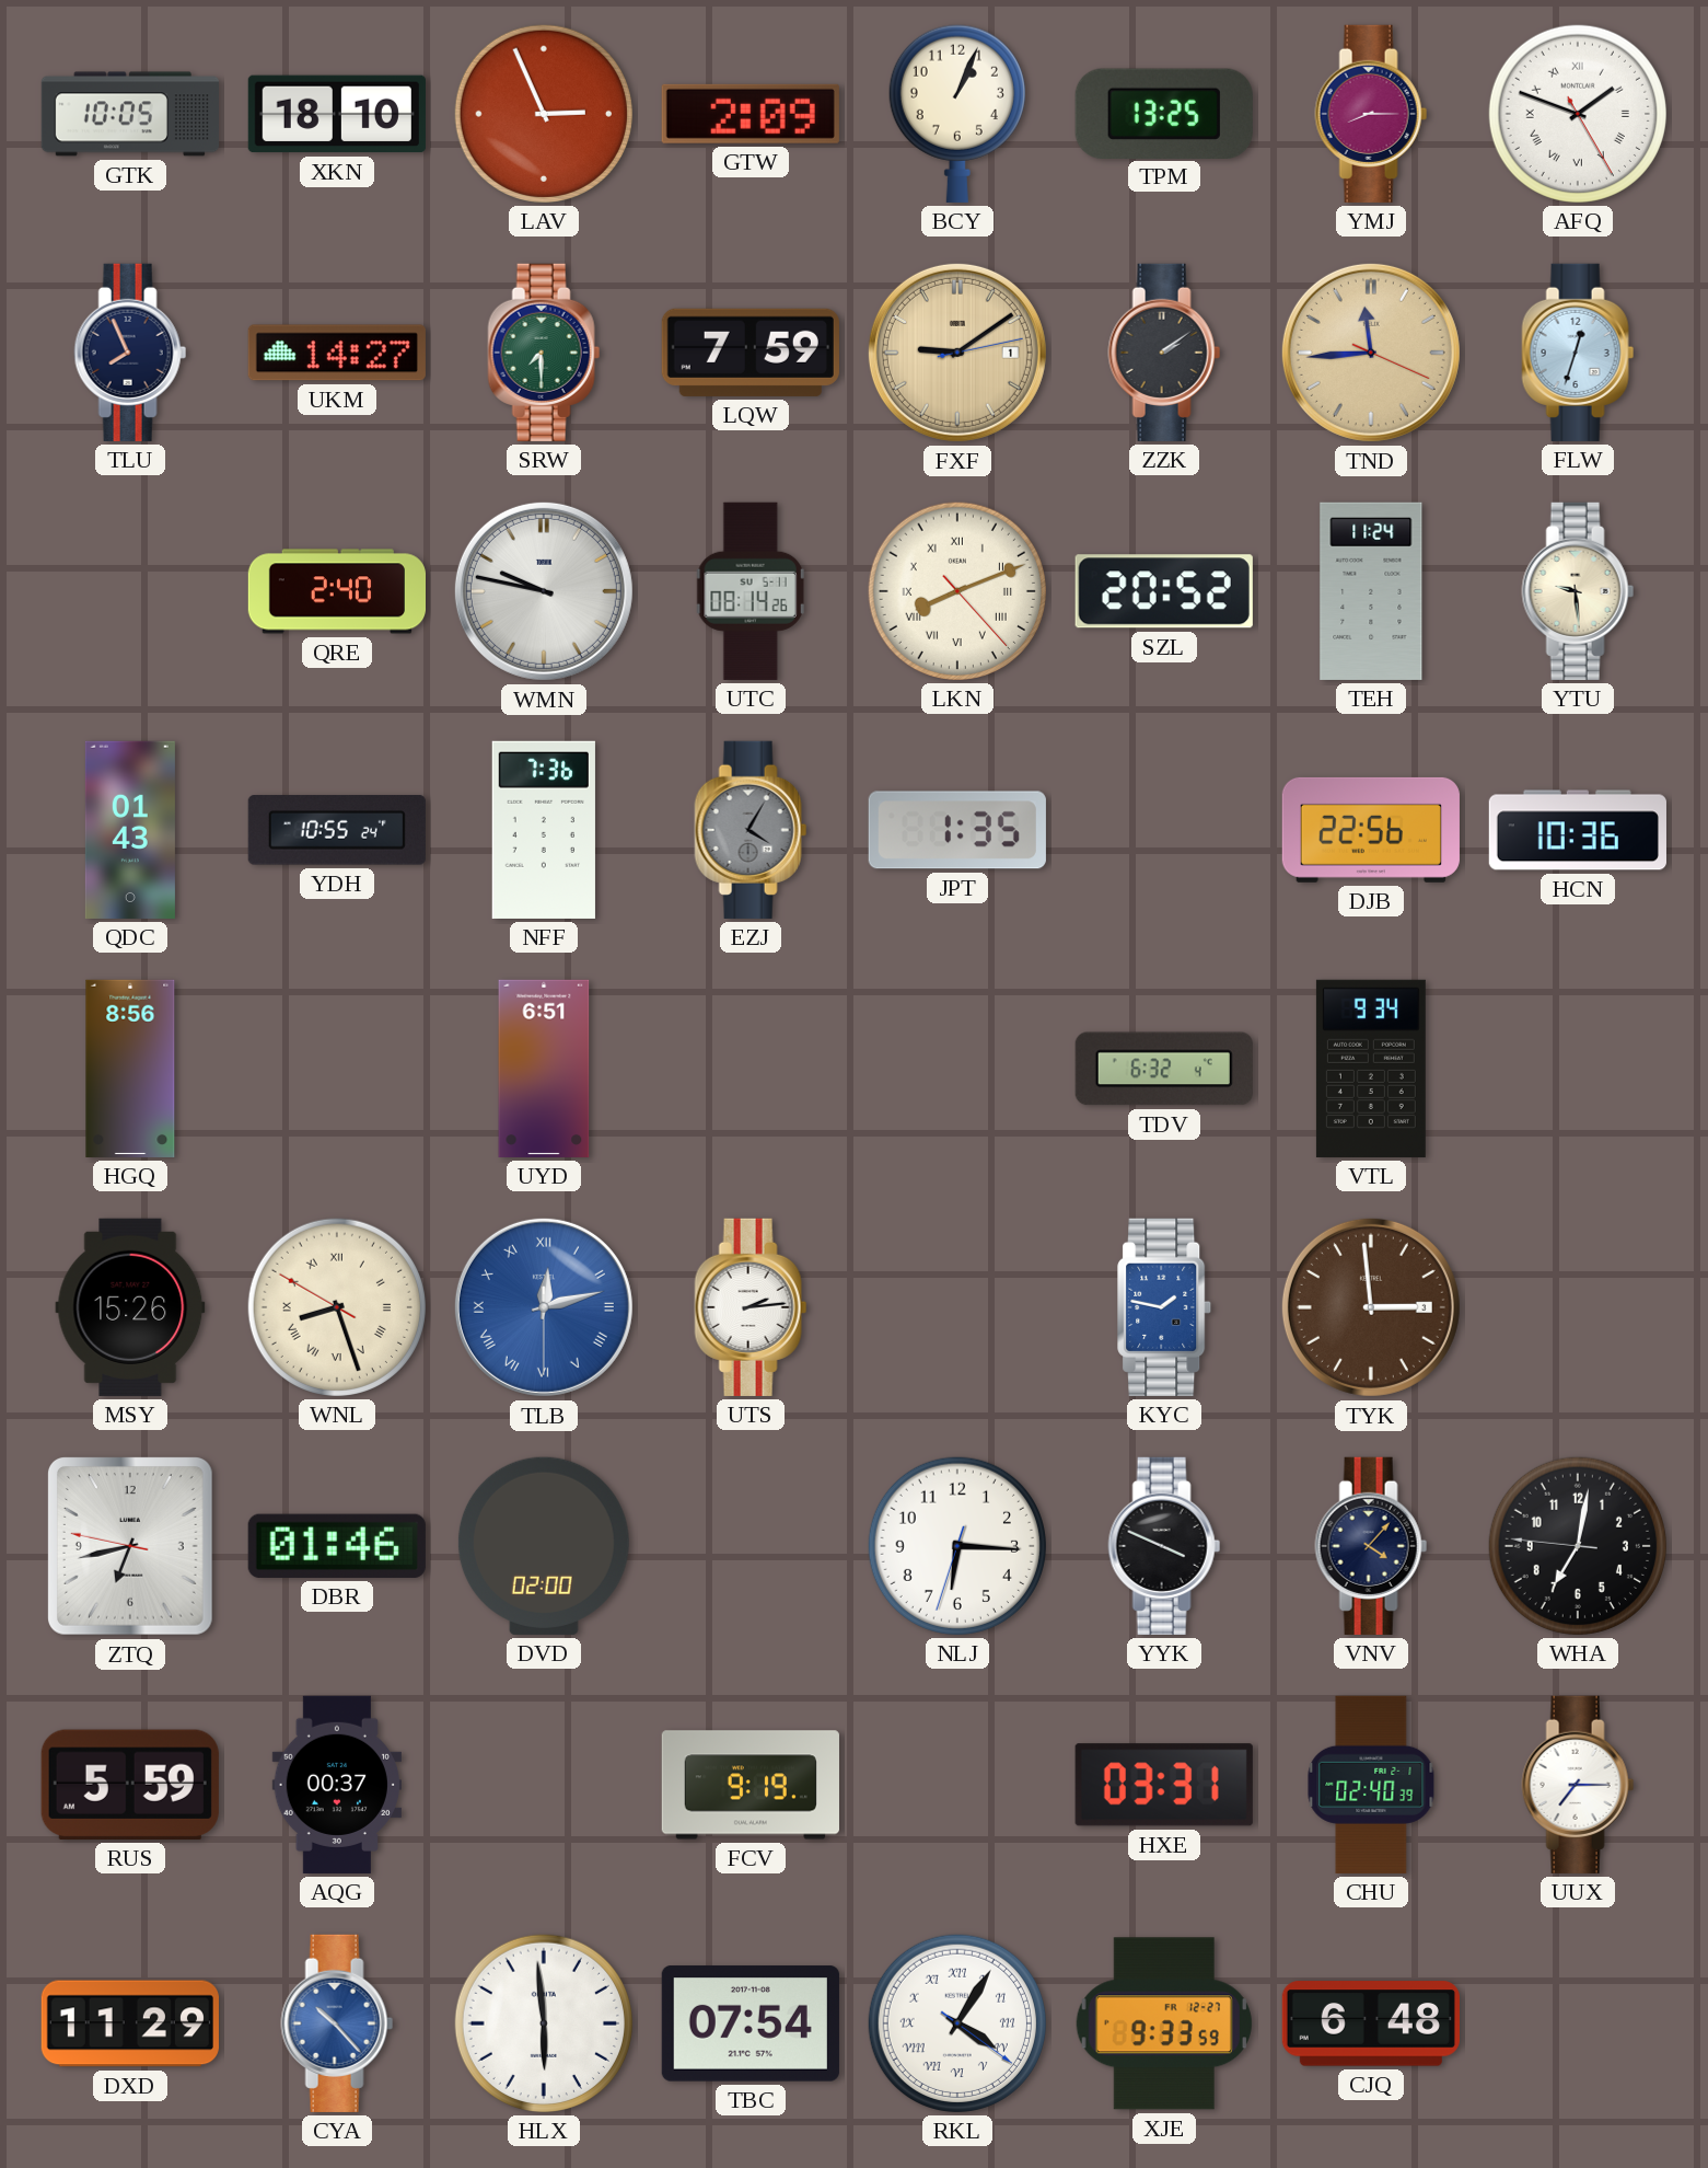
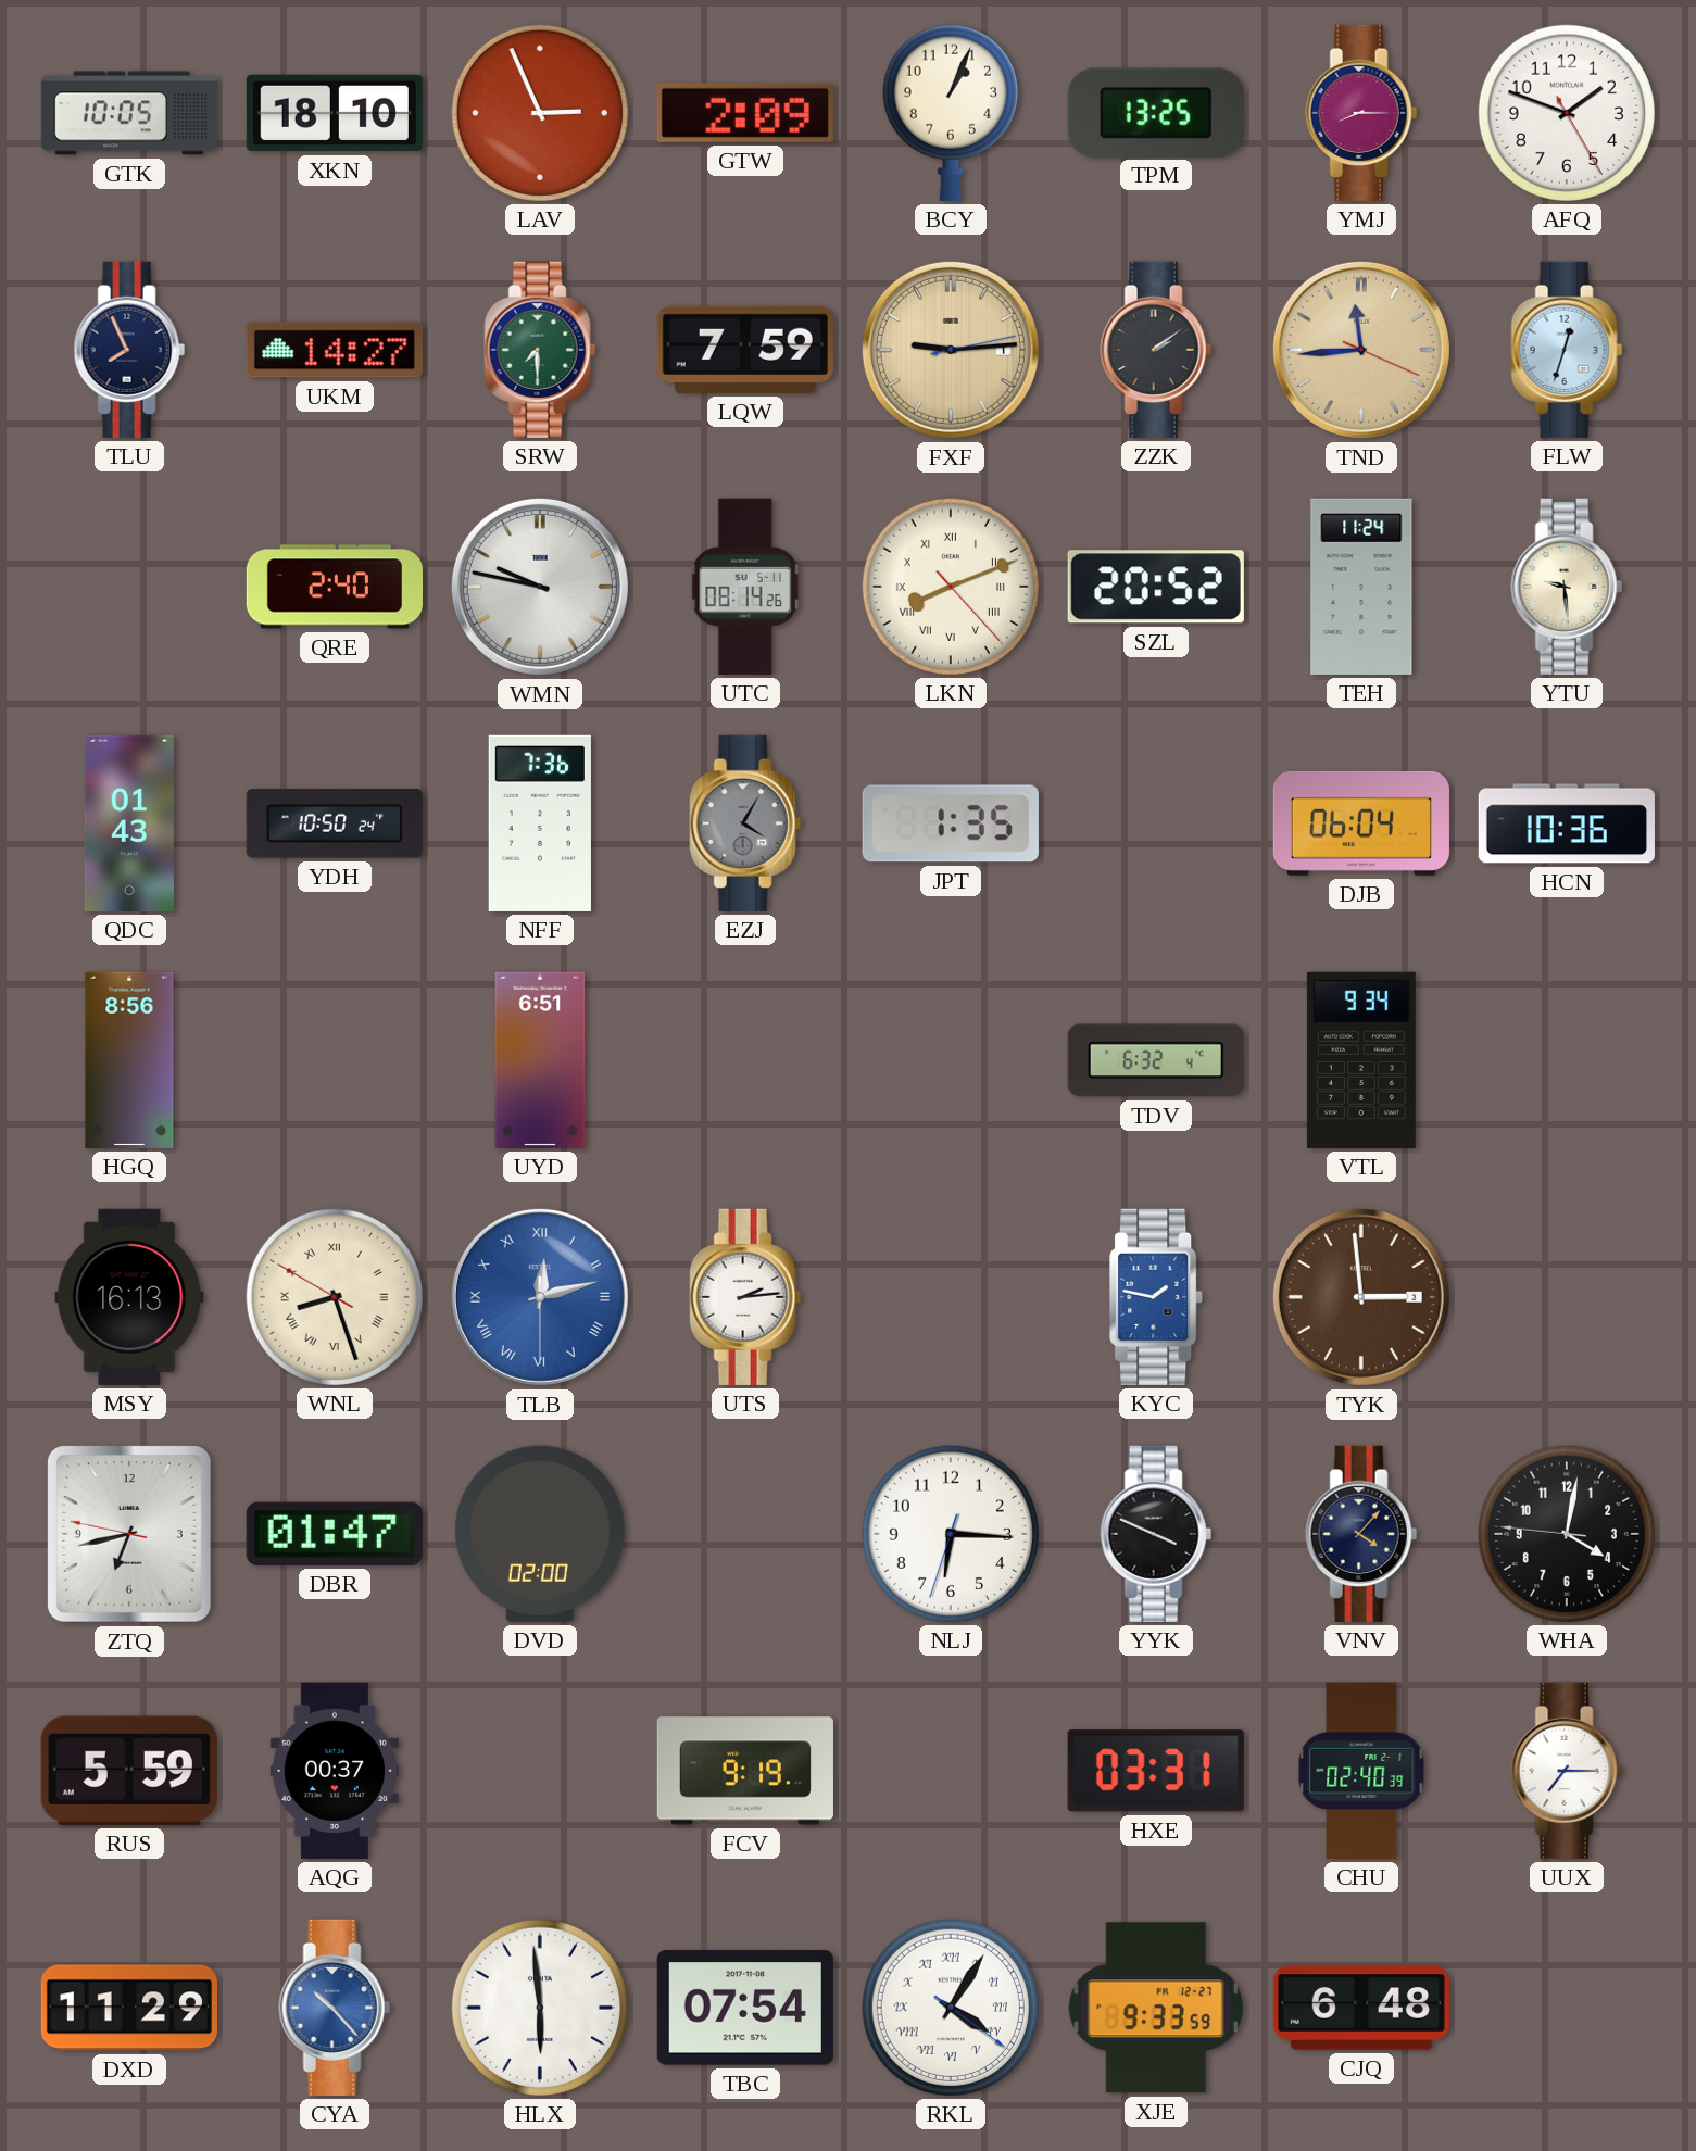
AFQ numerals: Roman -> Arabic (1567, 113)
FXF: 9:09 -> 9:14 (951, 350)
YDH: 10:55 -> 10:50 (335, 823)
DJB: 22:56 -> 06:04 (1361, 823)
MSY: 15:26 -> 16:13 (129, 1297)
DBR: 01:46 -> 01:47 (335, 1534)
WHA: 7:01 -> 4:01 (1567, 1534)
